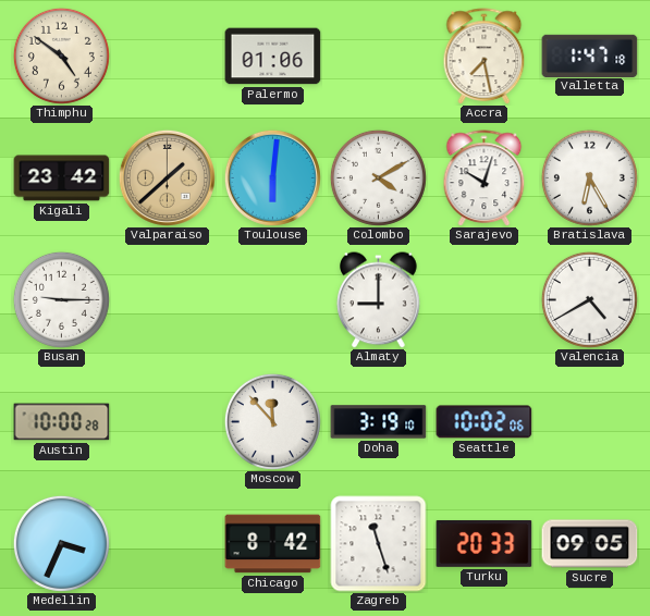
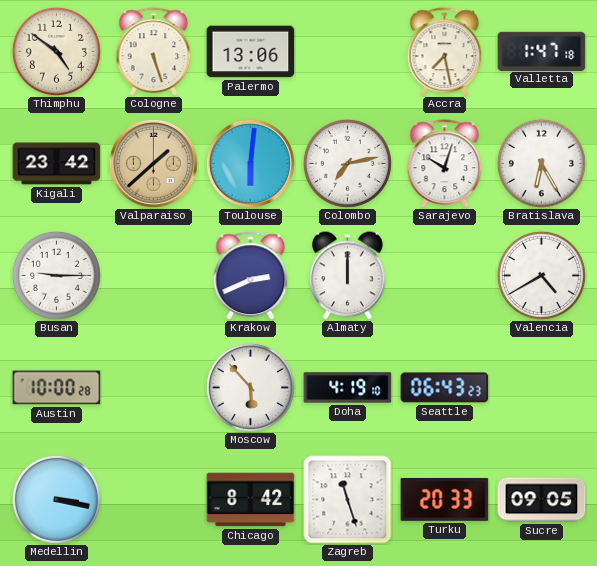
Cologne: none -> 5:27 (154, 51)
Palermo: 01:06 -> 13:06 (251, 52)
Colombo: 4:10 -> 7:13 (347, 163)
Krakow: none -> 2:41 (251, 275)
Almaty: 9:00 -> 12:00 (348, 276)
Moscow: 11:53 -> 5:53 (250, 387)
Doha: 3:19 -> 4:19 (348, 388)
Seattle: 10:02 -> 06:43 (445, 388)
Medellin: 3:34 -> 3:17 (56, 499)
